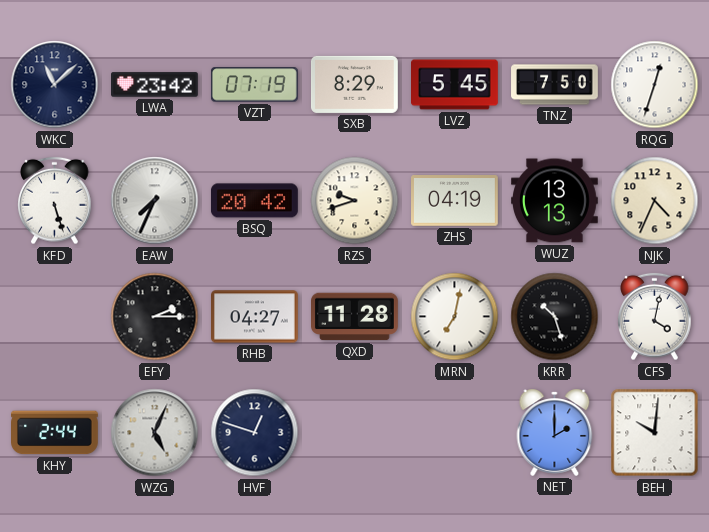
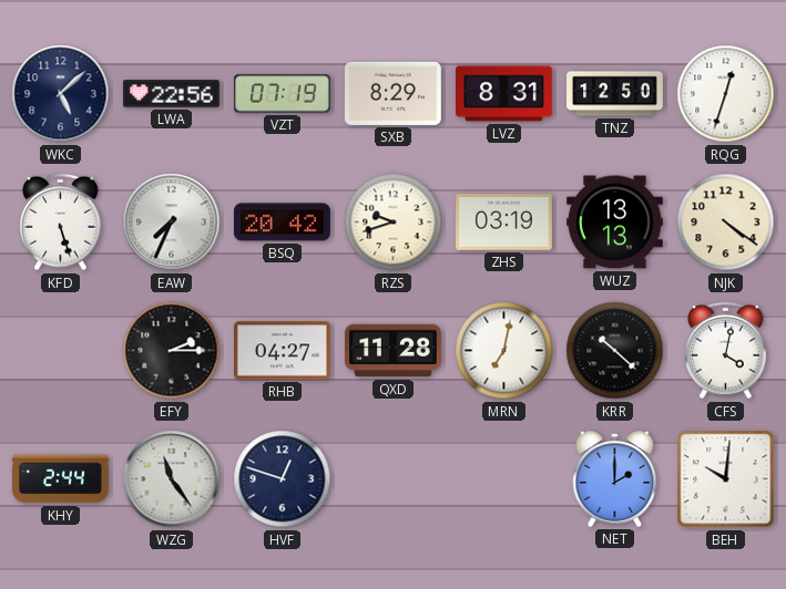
WKC: 11:08 -> 5:08 (61, 94)
LWA: 23:42 -> 22:56 (172, 94)
LVZ: 5:45 -> 8:31 (504, 94)
TNZ: 7:50 -> 12:50 (615, 94)
ZHS: 04:19 -> 03:19 (504, 223)
NJK: 4:34 -> 4:21 (726, 223)
KRR: 10:27 -> 10:22 (615, 351)
WZG: 5:04 -> 11:24 (172, 479)
